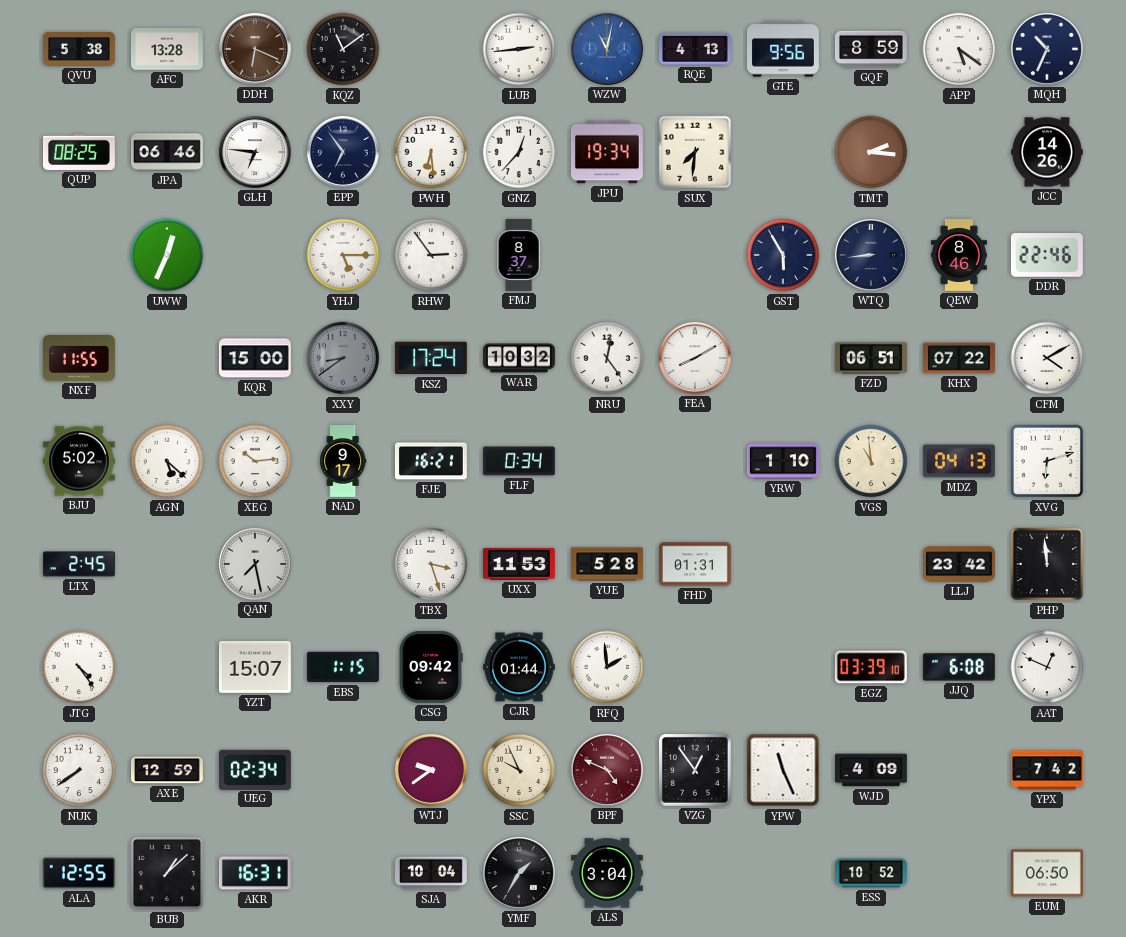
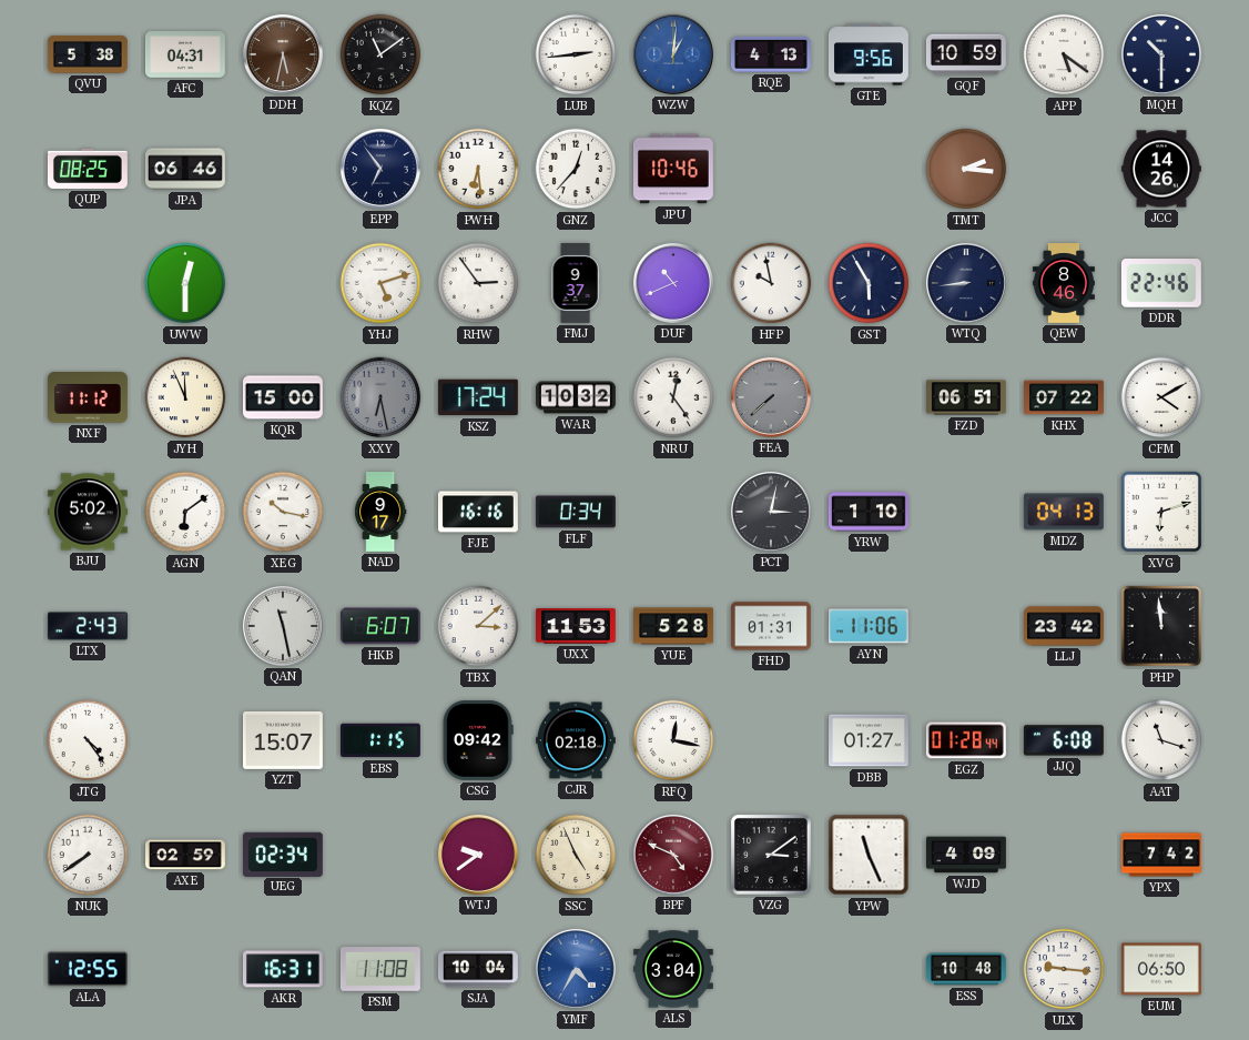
AFC: 13:28 -> 04:31 (186, 54)
DDH: 6:19 -> 5:32 (283, 54)
WZW: 11:02 -> 1:01 (673, 54)
GQF: 8:59 -> 10:59 (966, 54)
MQH: 10:34 -> 10:30 (1161, 54)
GLH: 6:46 -> none (255, 152)
JPU: 19:34 -> 10:46 (673, 169)
SUX: 7:31 -> none (695, 152)
UWW: 12:34 -> 12:30 (185, 283)
YHJ: 5:15 -> 5:12 (380, 283)
FMJ: 8:37 -> 9:37 (576, 284)
DUF: none -> 10:41 (673, 283)
HFP: none -> 9:58 (771, 283)
NXF: 11:55 -> 11:12 (89, 398)
JYH: none -> 11:56 (185, 397)
XXY: 8:39 -> 6:28 (380, 397)
FEA: 8:10 -> 7:38 (771, 397)
FEA dial: white -> grey (771, 397)
AGN: 5:22 -> 6:09 (185, 512)
XEG: 10:14 -> 10:17 (283, 512)
FJE: 16:21 -> 16:16 (479, 512)
PCT: none -> 3:02 (771, 512)
VGS: 10:59 -> none (871, 461)
LTX: 2:45 -> 2:43 (89, 626)
QAN: 7:28 -> 11:28 (283, 626)
HKB: none -> 6:07 (380, 626)
TBX: 3:27 -> 3:08 (478, 626)
AYN: none -> 11:06 (869, 626)
CJR: 01:44 -> 02:18 (576, 740)
RFQ: 1:59 -> 12:17 (673, 740)
DBB: none -> 01:27 (870, 740)
EGZ: 03:39 -> 01:28 (966, 740)
AAT: 12:49 -> 11:18 (1161, 740)
AXE: 12:59 -> 02:59 (186, 855)
SSC: 9:56 -> 4:56 (576, 855)
VZG: 12:54 -> 3:09 (771, 855)
BUB: 1:08 -> none (167, 873)
PSM: none -> 11:08 (380, 969)
YMF: 1:35 -> 4:35 (576, 969)
YMF dial: black -> blue (576, 969)
ESS: 10:52 -> 10:48 (966, 969)
ULX: none -> 9:16 (1064, 969)
